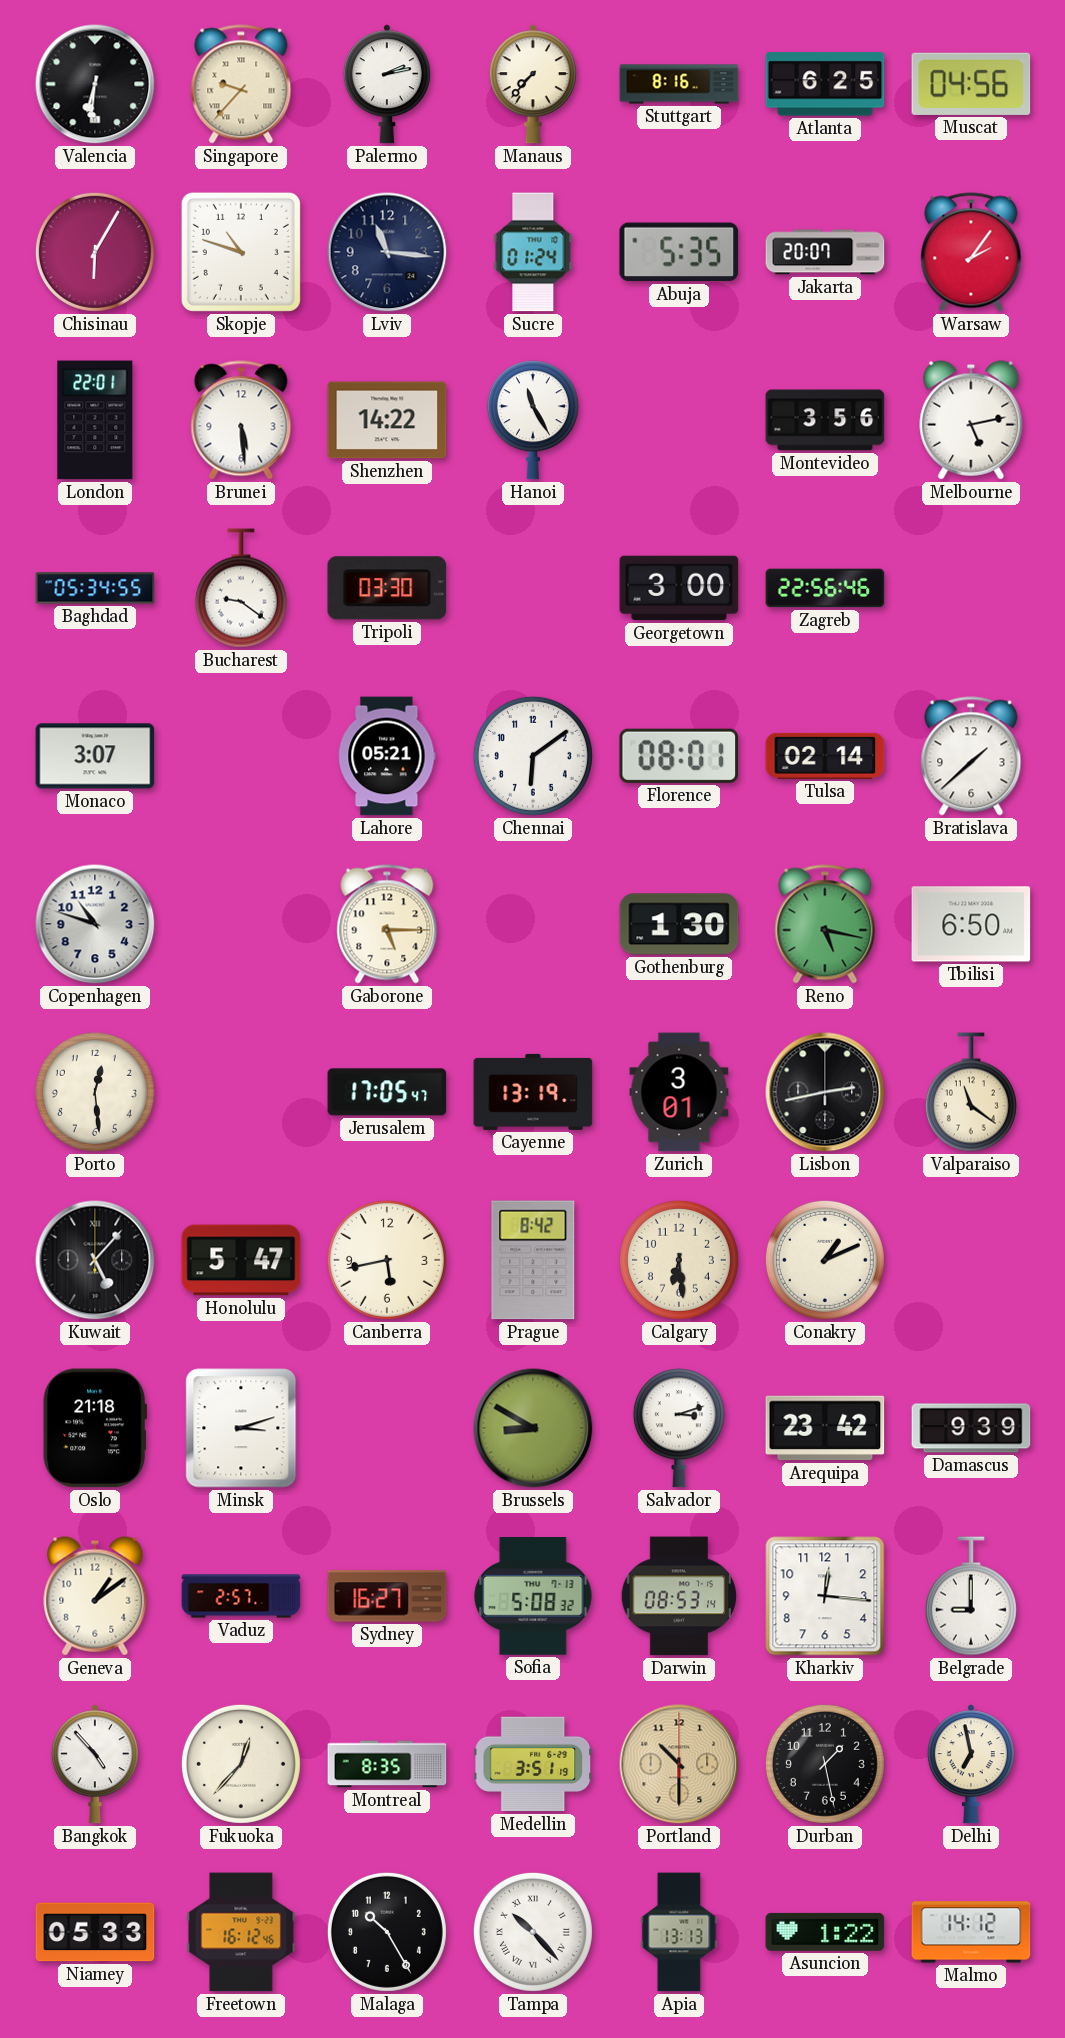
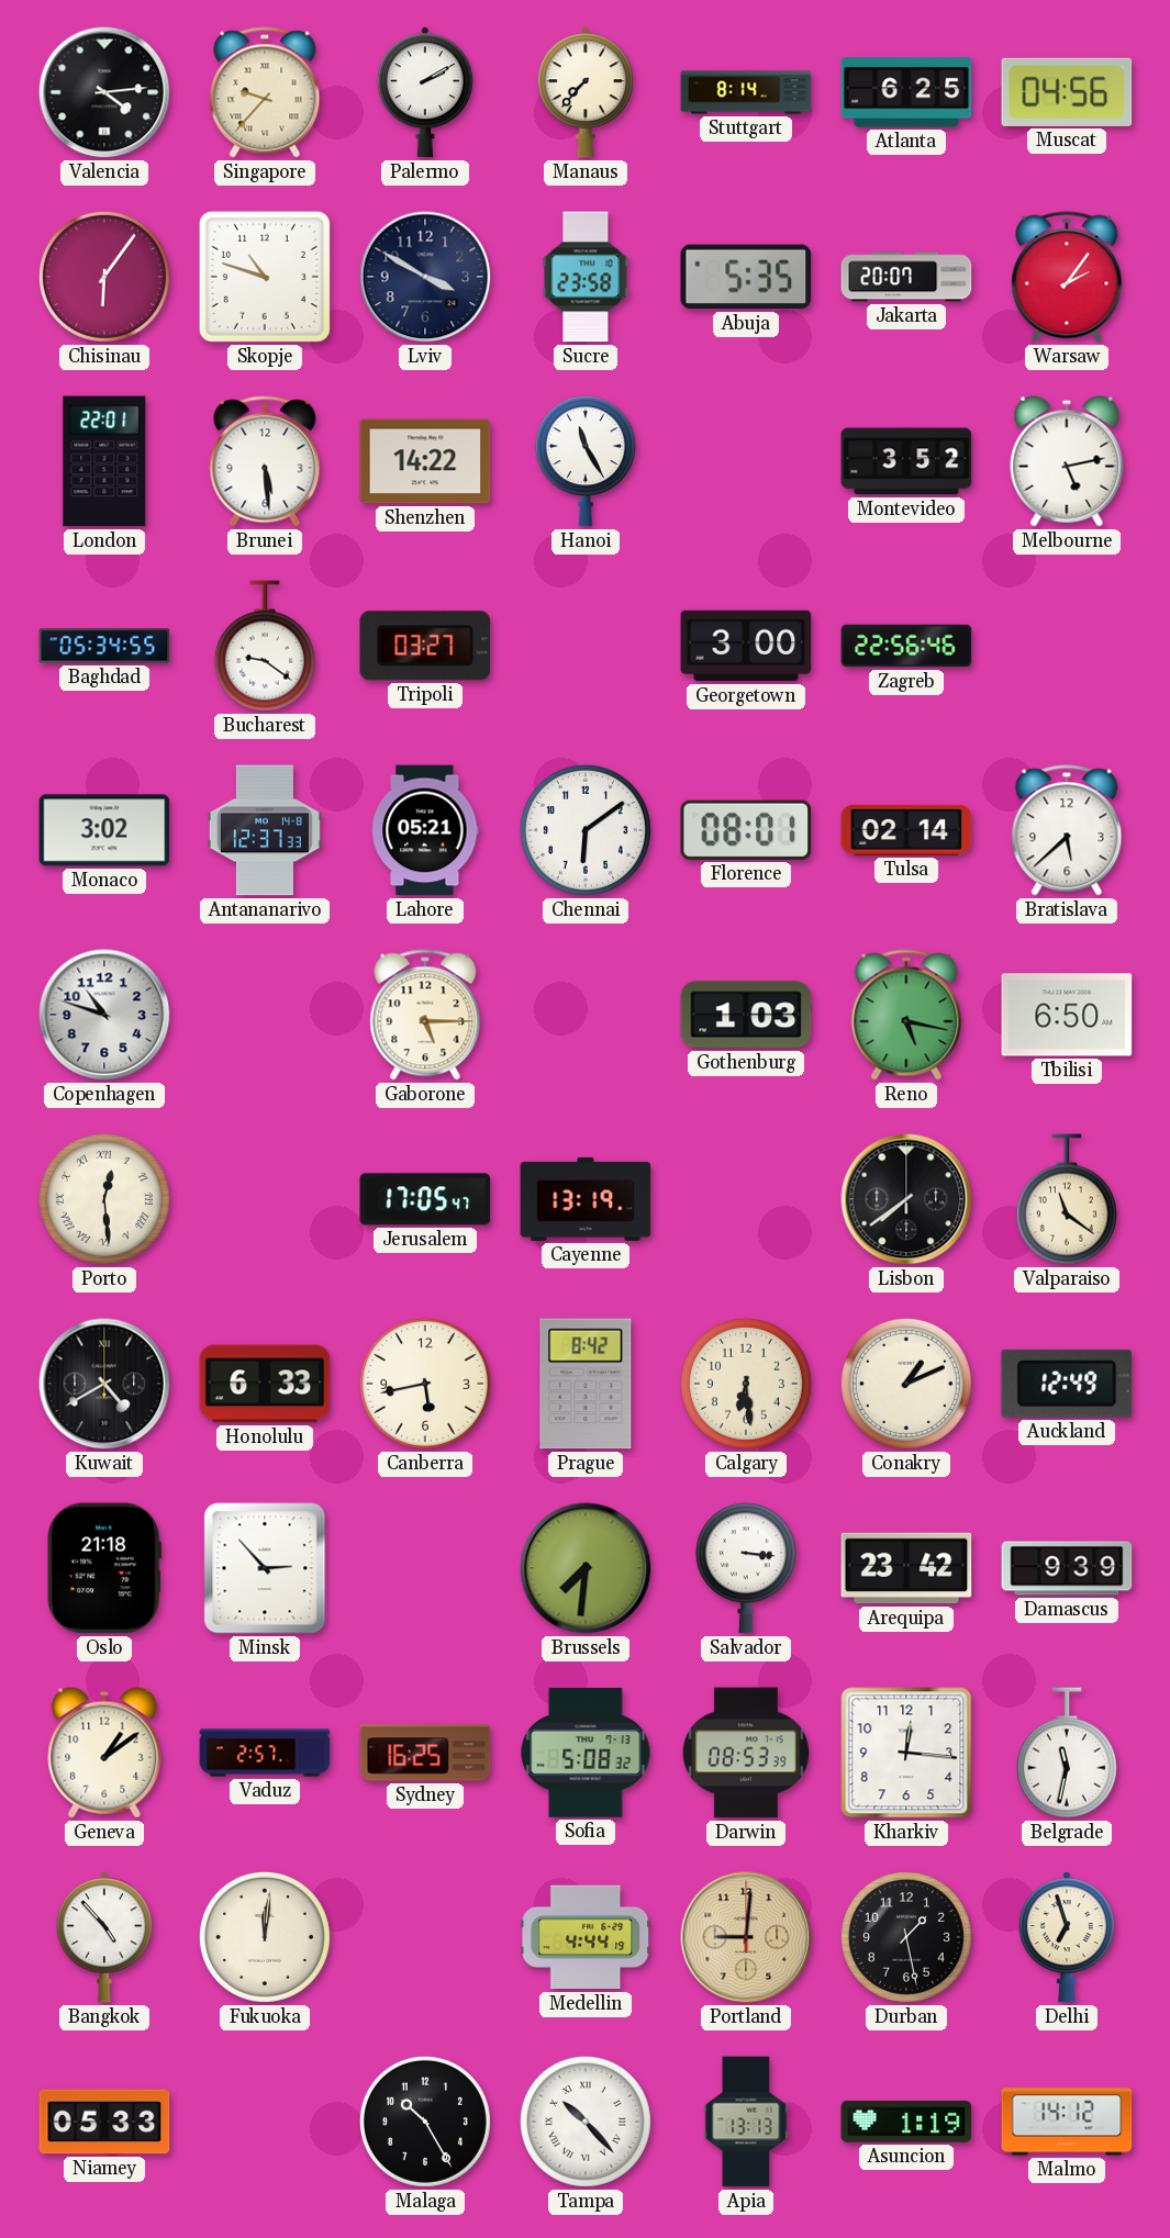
Valencia: 6:31 -> 4:14 (104, 92)
Palermo: 2:13 -> 2:10 (425, 92)
Stuttgart: 8:16 -> 8:14 (746, 92)
Chisinau: 6:05 -> 6:06 (104, 277)
Lviv: 11:16 -> 3:50 (425, 277)
Sucre: 01:24 -> 23:58 (586, 277)
Montevideo: 3:56 -> 3:52 (906, 461)
Tripoli: 03:30 -> 03:27 (425, 646)
Monaco: 3:07 -> 3:02 (104, 830)
Antananarivo: none -> 12:37 (265, 830)
Bratislava: 1:38 -> 5:38 (1067, 830)
Gothenburg: 1:30 -> 1:03 (746, 1015)
Porto numerals: Arabic -> Roman (104, 1199)
Zurich: 3:01 -> none (679, 1092)
Lisbon: 2:43 -> 7:39 (906, 1199)
Kuwait: 5:07 -> 4:40 (104, 1384)
Honolulu: 5:47 -> 6:33 (265, 1384)
Auckland: none -> 12:49 (1067, 1384)
Minsk: 3:12 -> 2:53 (265, 1568)
Brussels: 8:50 -> 7:31 (586, 1568)
Salvador: 3:12 -> 3:16 (746, 1568)
Sydney: 16:27 -> 16:25 (425, 1753)
Darwin: 08:53:14 -> 08:53:39 (746, 1753)
Belgrade: 9:00 -> 11:32 (1067, 1753)
Fukuoka: 12:37 -> 12:01 (265, 1937)
Montreal: 8:35 -> none (387, 1764)
Medellin: 3:51 -> 4:44 (586, 1937)
Portland: 10:30 -> 9:01 (746, 1937)
Delhi: 6:58 -> 6:57 (1067, 1937)
Freetown: 16:12 -> none (241, 1932)
Asuncion: 1:22 -> 1:19 (906, 2122)
